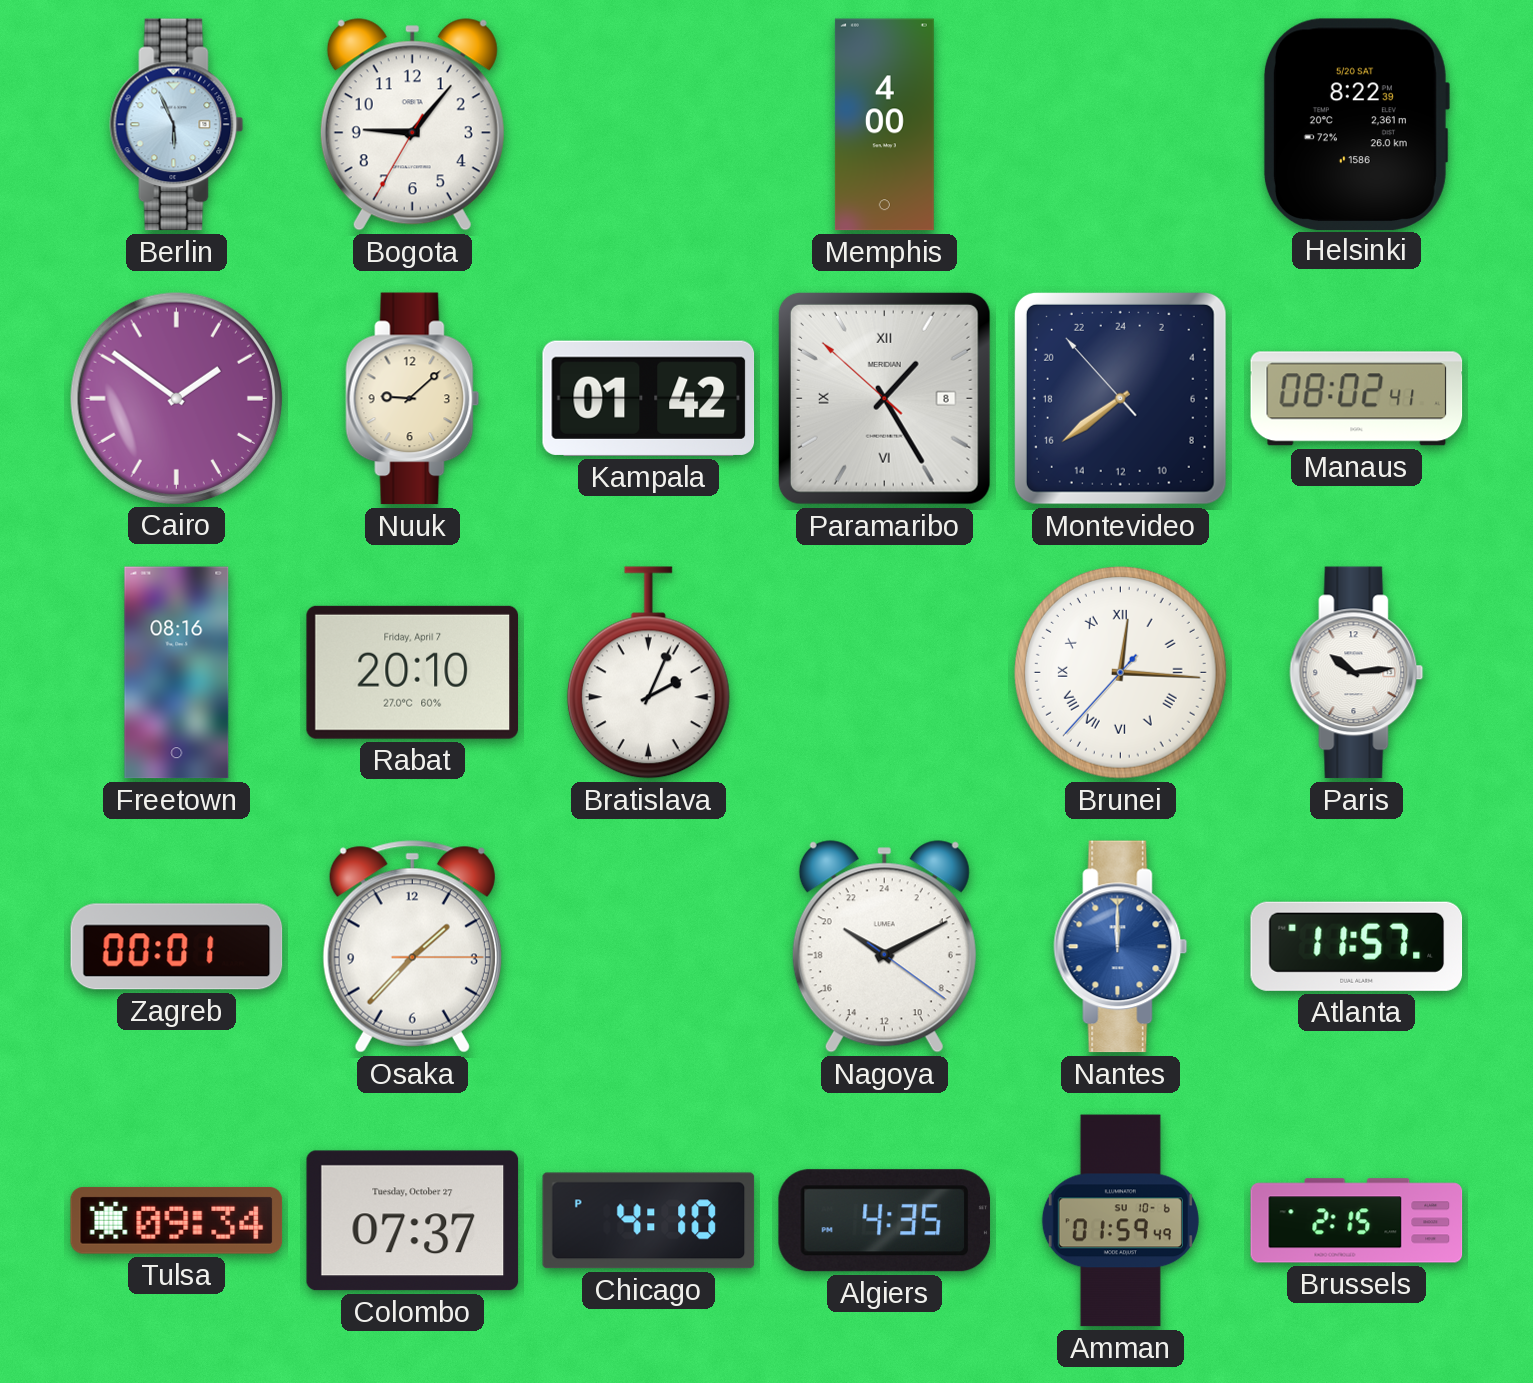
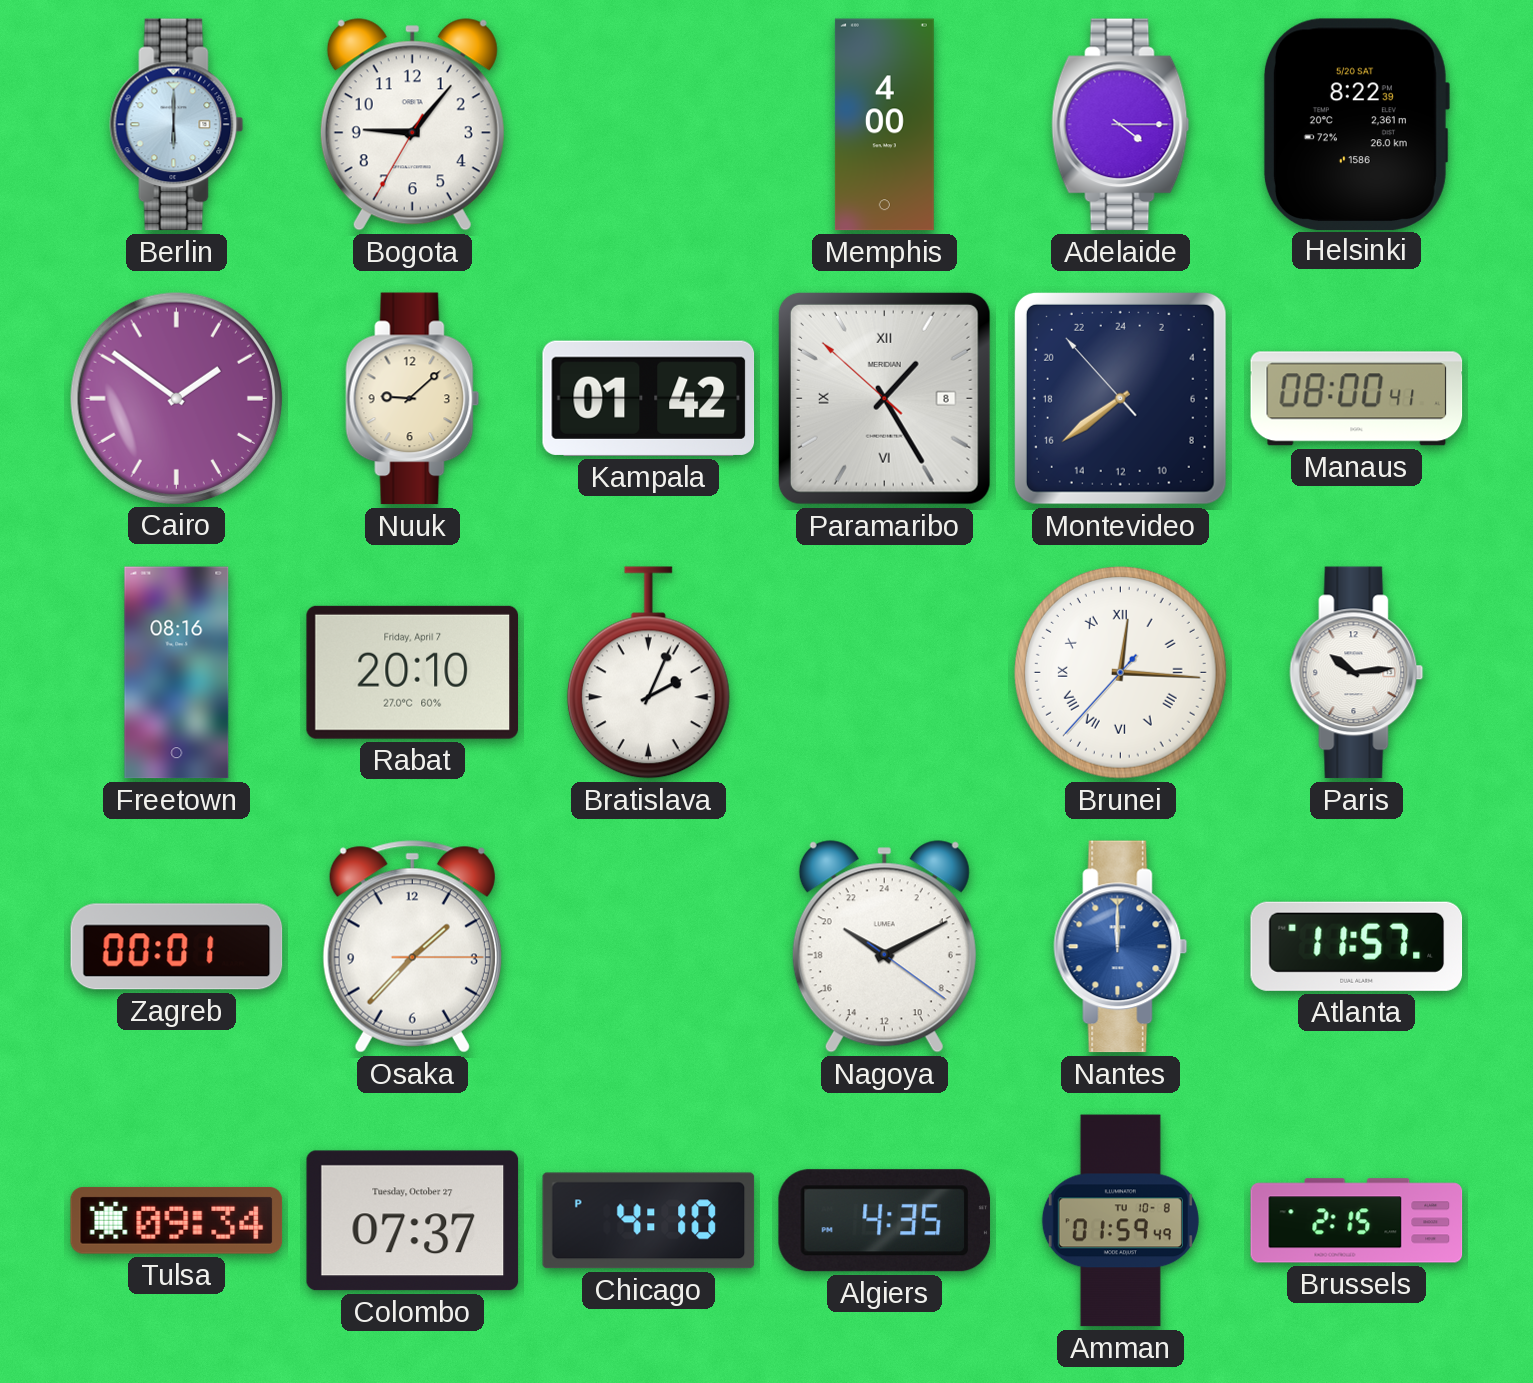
Berlin: 5:56 -> 6:00 (177, 125)
Adelaide: none -> 4:15 (1121, 125)
Manaus: 08:02 -> 08:00 (1357, 399)
Amman date: SU 10-6 -> TU 10-8 (1120, 1221)
